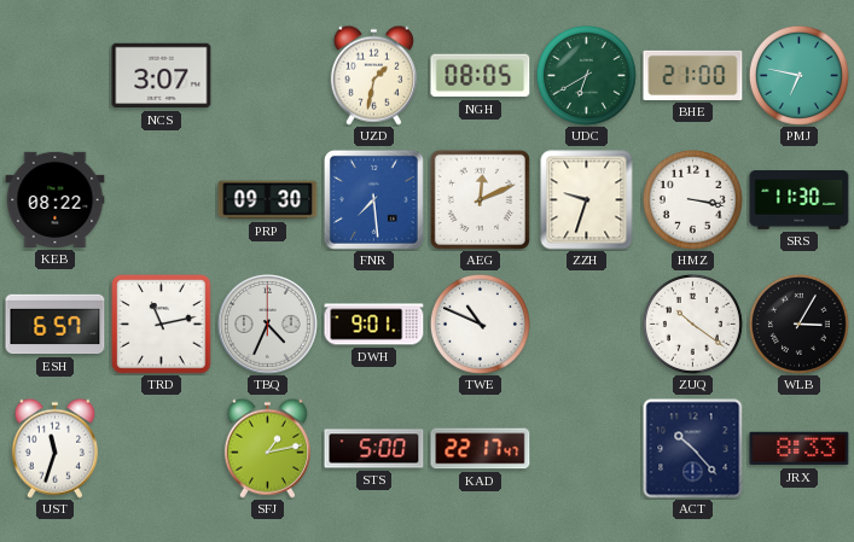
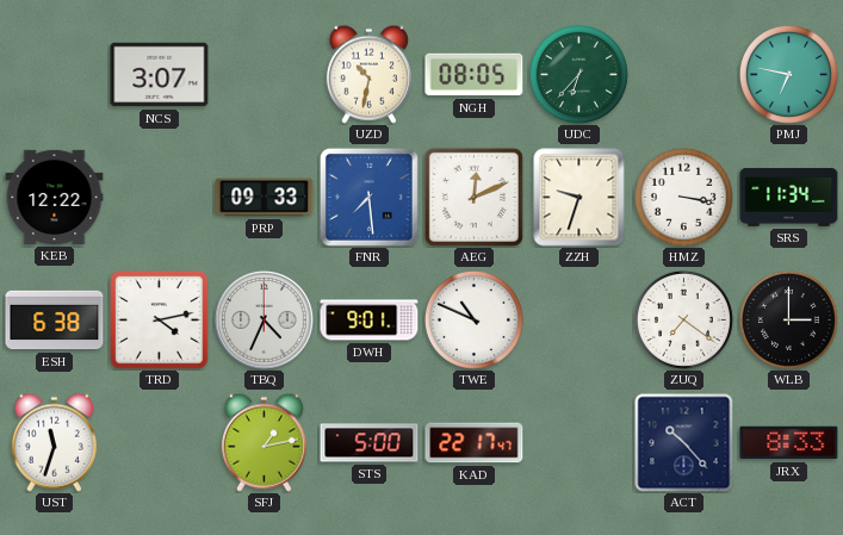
UZD: 1:32 -> 10:32 (368, 74)
UDC: 6:40 -> 6:37 (578, 74)
BHE: 21:00 -> none (693, 75)
KEB: 08:22 -> 12:22 (55, 197)
PRP: 09:30 -> 09:33 (265, 198)
SRS: 11:30 -> 11:34 (789, 198)
ESH: 6:57 -> 6:38 (55, 321)
TRD: 11:13 -> 4:13 (160, 321)
ZUQ: 10:21 -> 7:21 (683, 319)
WLB: 3:05 -> 3:00 (788, 319)
